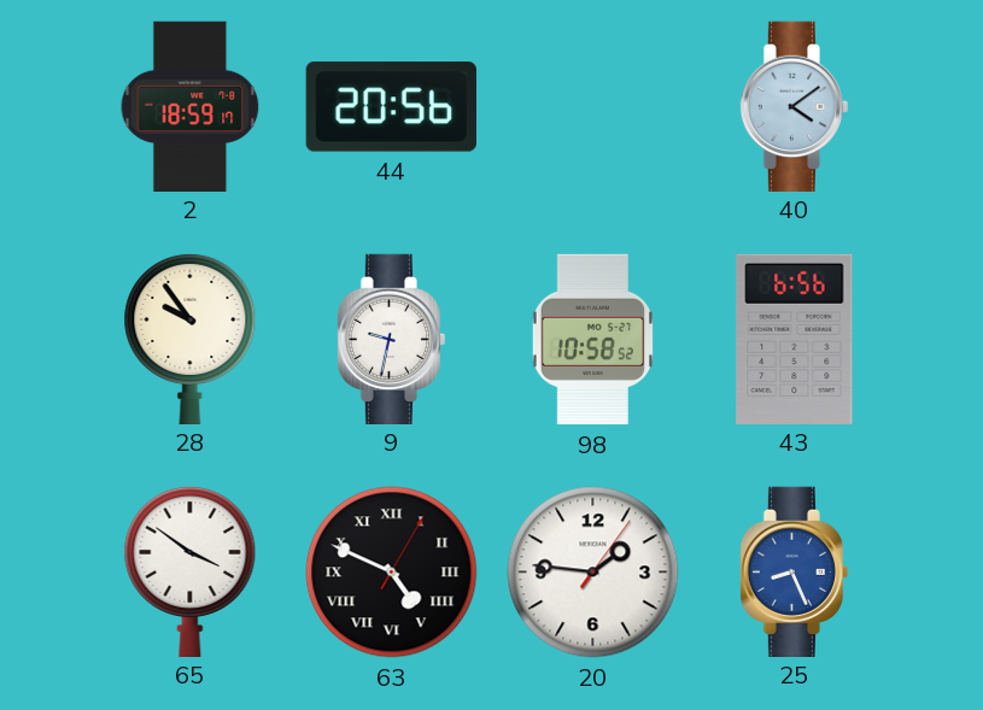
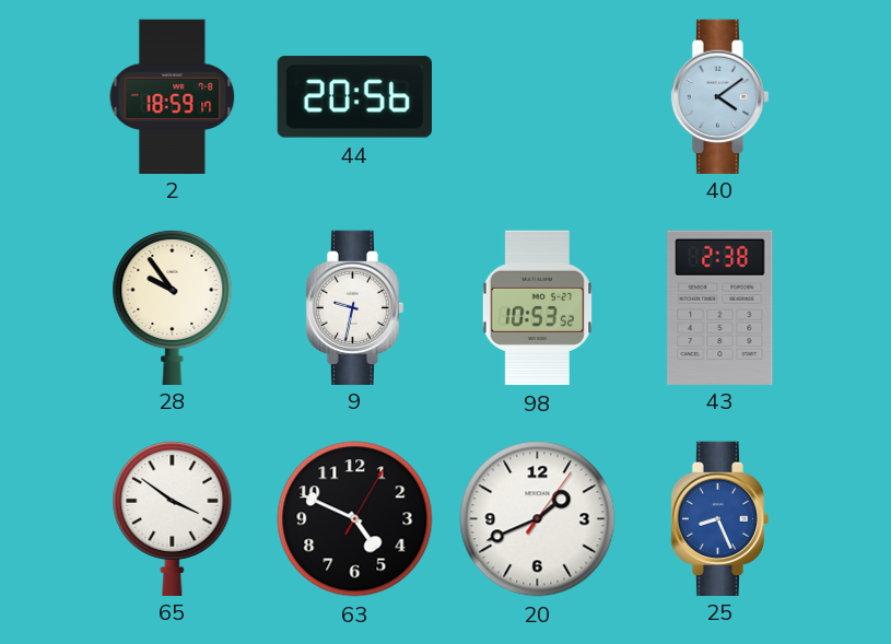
98: 10:58 -> 10:53 (537, 308)
43: 6:56 -> 2:38 (720, 307)
63 numerals: Roman -> Arabic (355, 519)
20: 1:46 -> 1:41 (538, 519)
